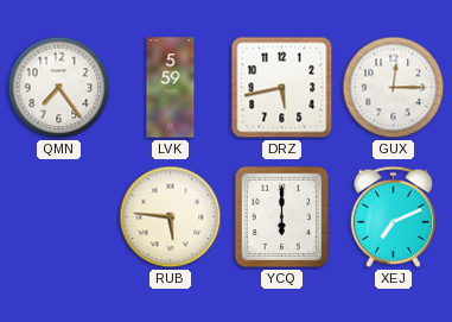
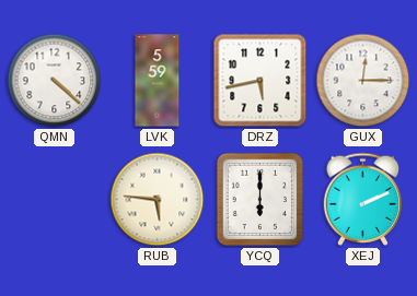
QMN: 7:24 -> 4:22 (55, 81)
XEJ: 7:11 -> 2:11 (363, 199)
